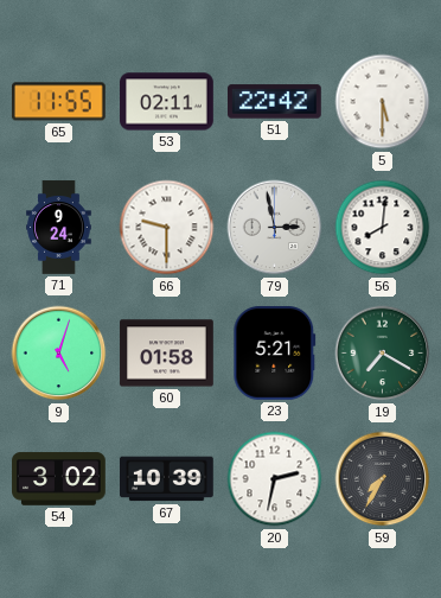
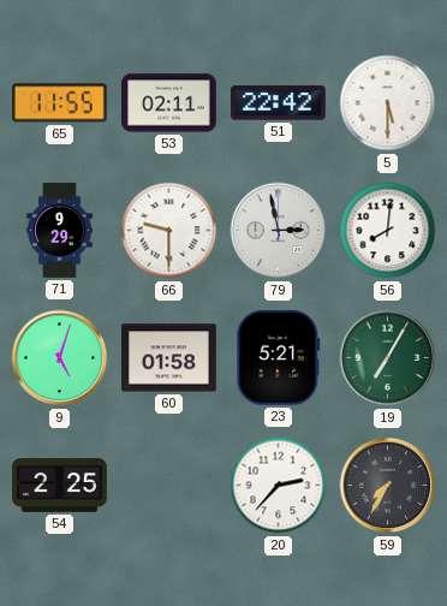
71: 9:24 -> 9:29 (60, 231)
19: 7:20 -> 7:05 (388, 358)
54: 3:02 -> 2:25 (60, 486)
67: 10:39 -> none (167, 479)
20: 2:32 -> 2:37 (279, 486)
